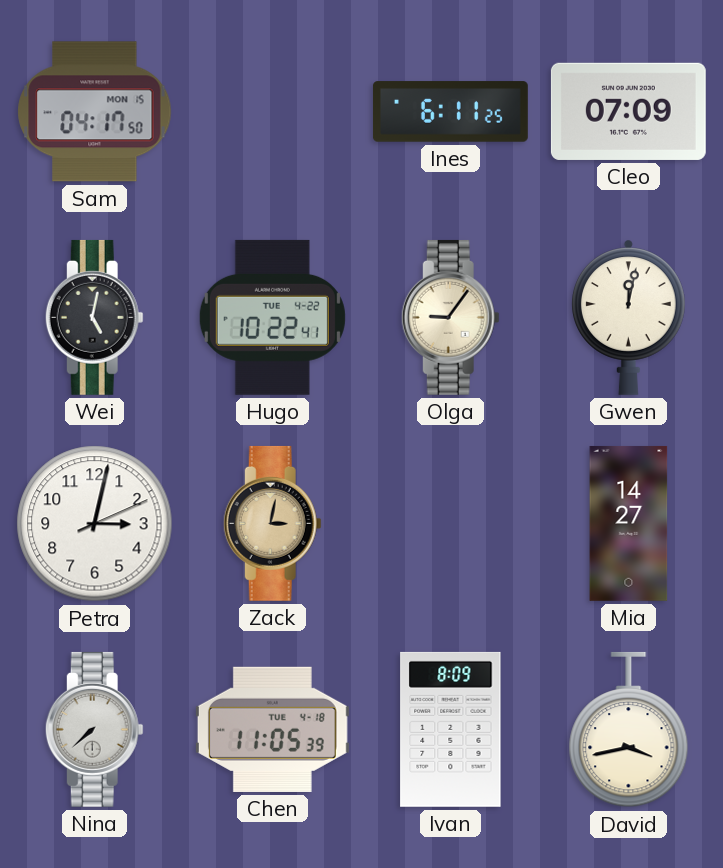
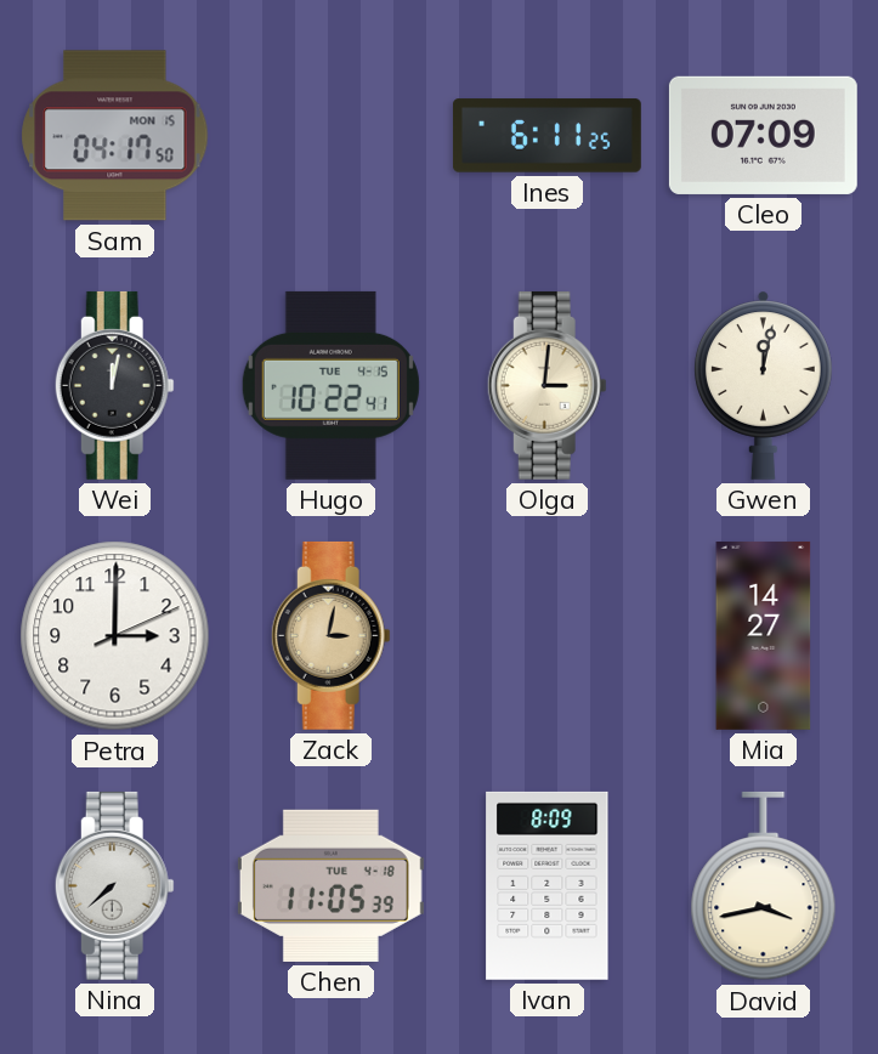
Wei: 5:02 -> 12:02 (114, 385)
Hugo date: TUE 4-22 -> TUE 4-15 (330, 385)
Olga: 9:06 -> 3:01 (546, 385)
Petra: 3:02 -> 3:00 (115, 636)
